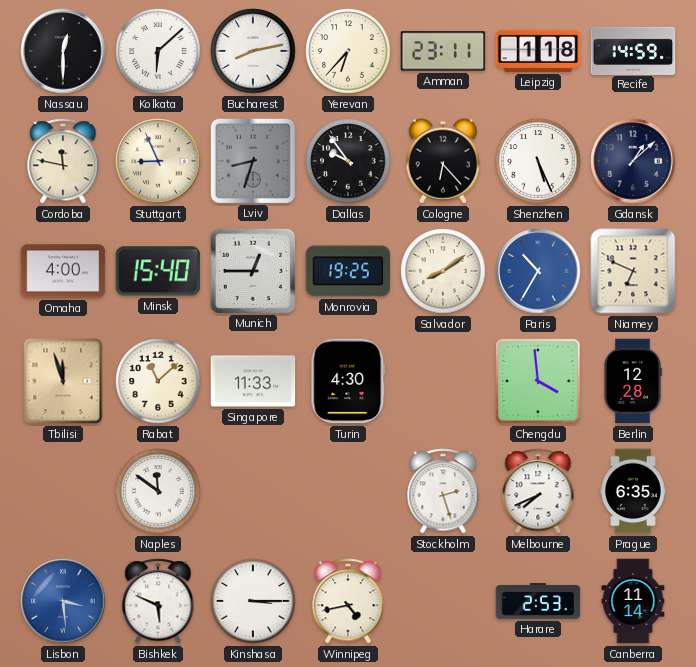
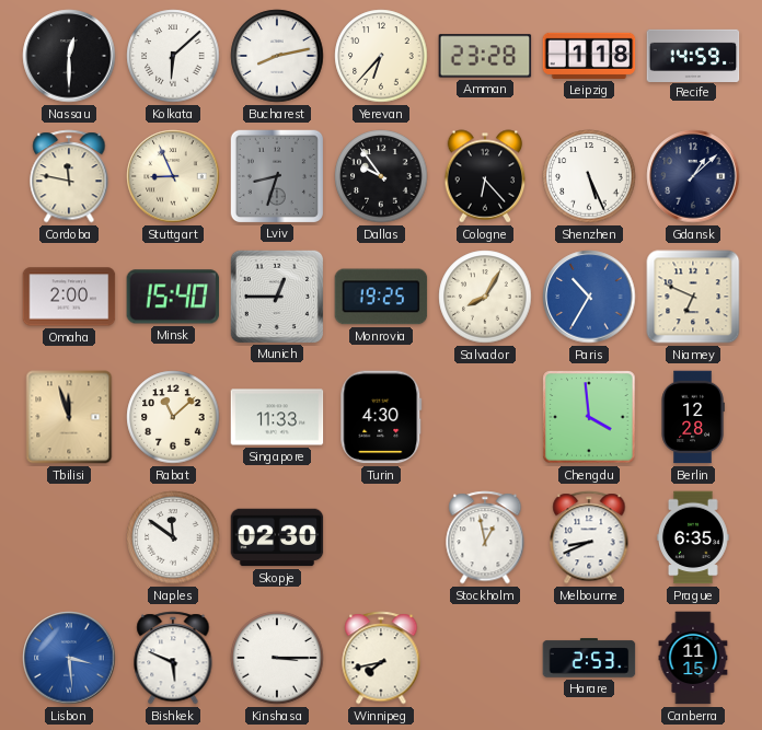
Amman: 23:11 -> 23:28 (485, 56)
Omaha: 4:00 -> 2:00 (69, 297)
Salvador: 8:09 -> 8:05 (485, 297)
Skopje: none -> 02:30 (277, 537)
Stockholm: 2:27 -> 12:58 (485, 537)
Melbourne: 7:41 -> 8:41 (589, 537)
Winnipeg: 4:43 -> 7:43 (381, 658)
Canberra: 11:14 -> 11:15 (693, 658)
